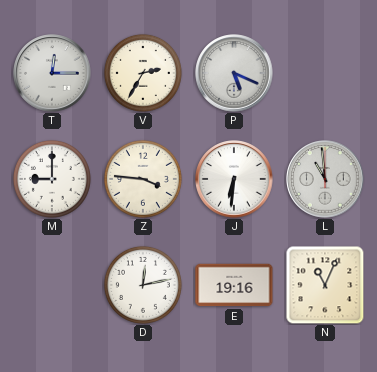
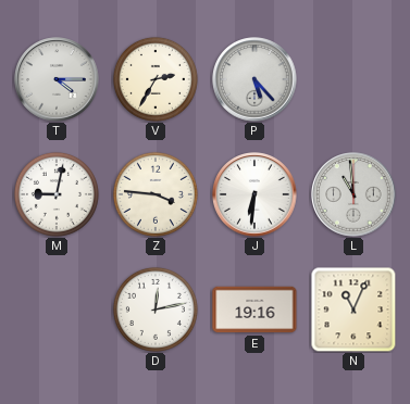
T: 12:15 -> 4:15 (57, 79)
P: 5:19 -> 5:23 (254, 79)
M: 9:00 -> 9:02 (57, 194)
